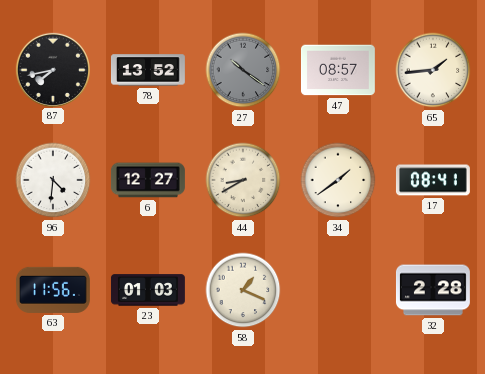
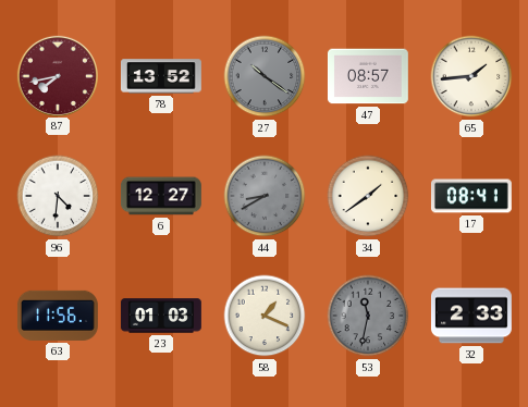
87 dial: black -> burgundy (57, 75)
44 dial: cream -> grey (265, 196)
53: none -> 11:32 (368, 316)
32: 2:28 -> 2:33 (471, 316)
